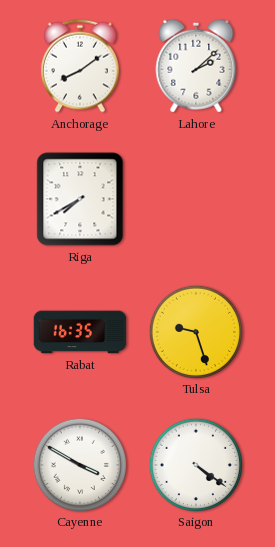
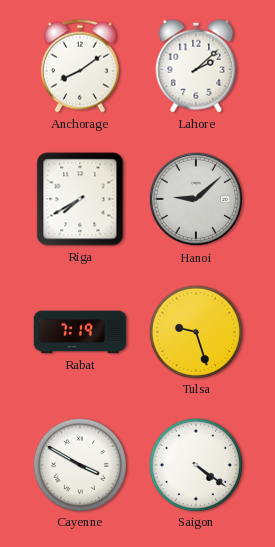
Hanoi: none -> 9:08 (196, 199)
Rabat: 16:35 -> 7:19 (80, 332)
